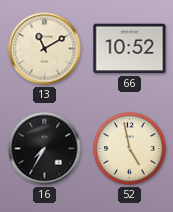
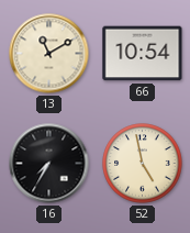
66: 10:52 -> 10:54 (143, 54)
